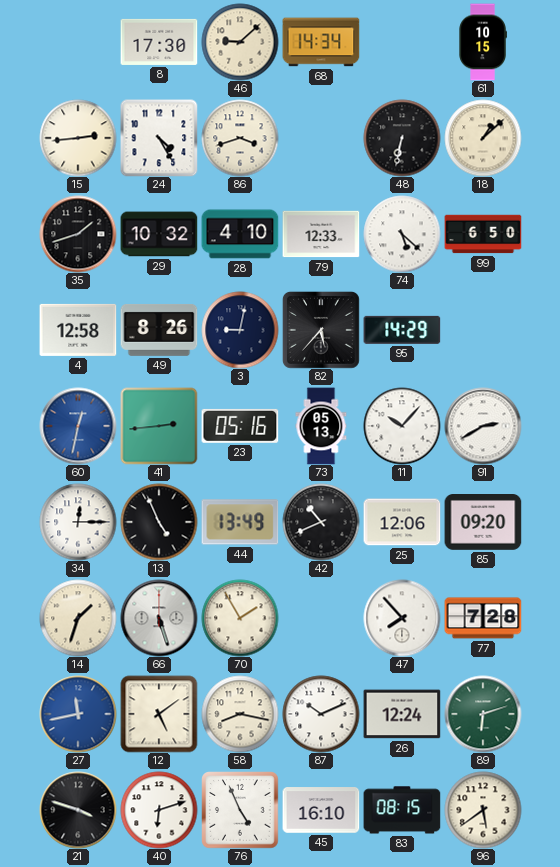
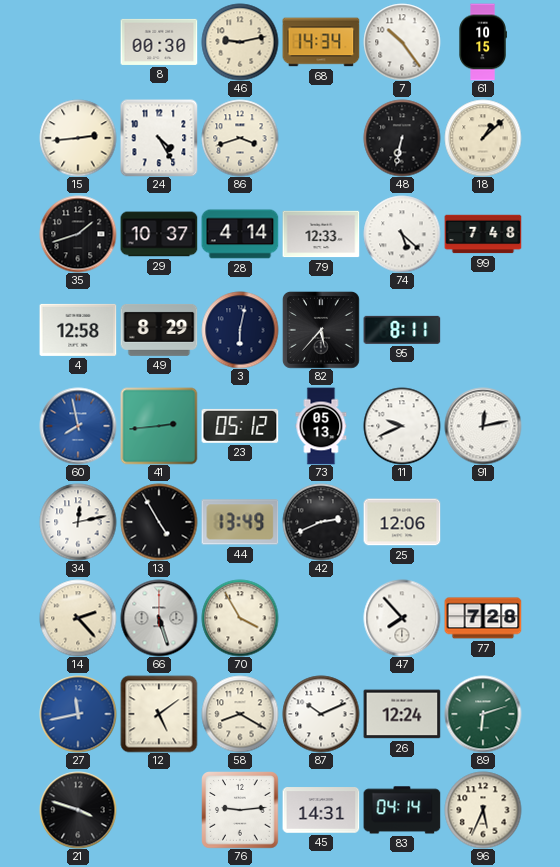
8: 17:30 -> 00:30 (159, 42)
46: 9:08 -> 9:13 (240, 42)
7: none -> 10:24 (402, 42)
29: 10:32 -> 10:37 (159, 234)
28: 4:10 -> 4:14 (240, 234)
99: 6:50 -> 7:48 (483, 234)
49: 8:26 -> 8:29 (159, 330)
3: 9:02 -> 6:02 (240, 330)
95: 14:29 -> 8:11 (402, 330)
60: 12:32 -> 7:58 (78, 426)
23: 05:16 -> 05:12 (240, 426)
11: 10:07 -> 9:41 (402, 426)
91: 2:40 -> 12:13 (483, 426)
34: 12:15 -> 12:13 (78, 522)
13: 4:56 -> 4:55 (159, 522)
42: 10:41 -> 2:41 (321, 522)
85: 09:20 -> none (483, 523)
14: 1:33 -> 2:23 (78, 618)
70: 1:55 -> 3:55 (240, 618)
58: 8:17 -> 8:20 (240, 714)
40: 6:12 -> none (159, 810)
76: 4:56 -> 9:14 (240, 810)
45: 16:10 -> 14:31 (321, 810)
83: 08:15 -> 04:14 (402, 810)
96: 5:39 -> 5:34 (483, 810)
